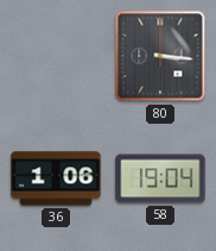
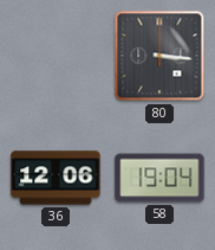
36: 1:06 -> 12:06 (56, 178)
